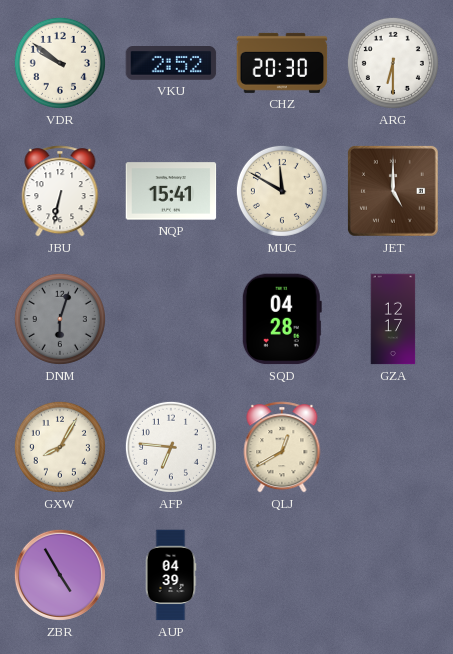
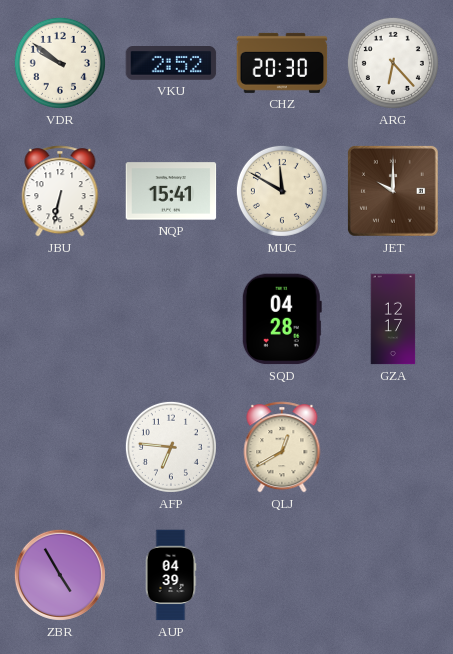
ARG: 6:30 -> 6:23 (393, 63)
JET: 5:00 -> 10:00 (393, 191)
DNM: 6:03 -> none (60, 319)
GXW: 8:05 -> none (60, 447)
